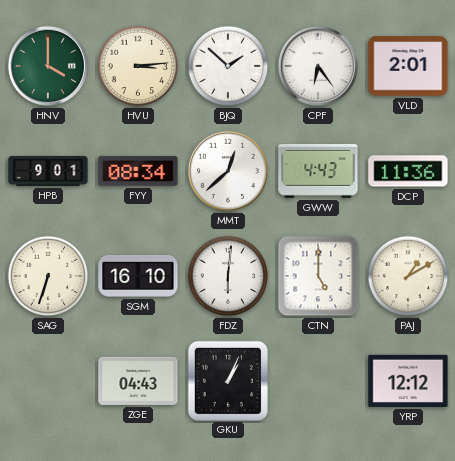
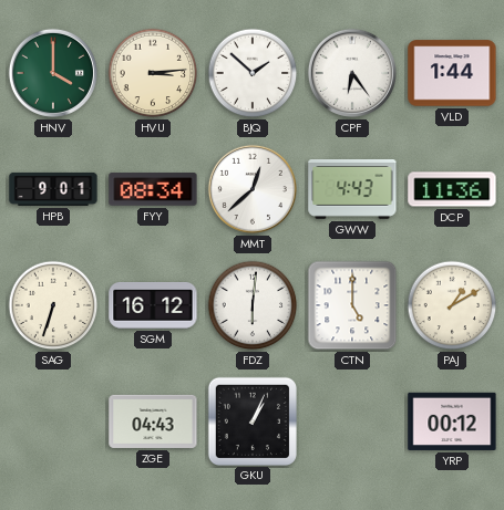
VLD: 2:01 -> 1:44 (452, 73)
SGM: 16:10 -> 16:12 (153, 305)
YRP: 12:12 -> 00:12 (452, 421)
